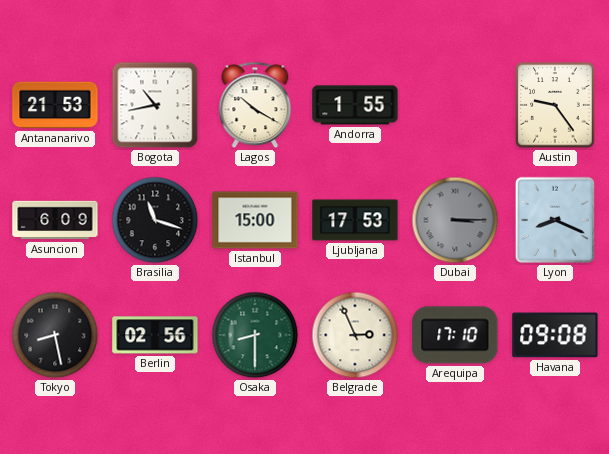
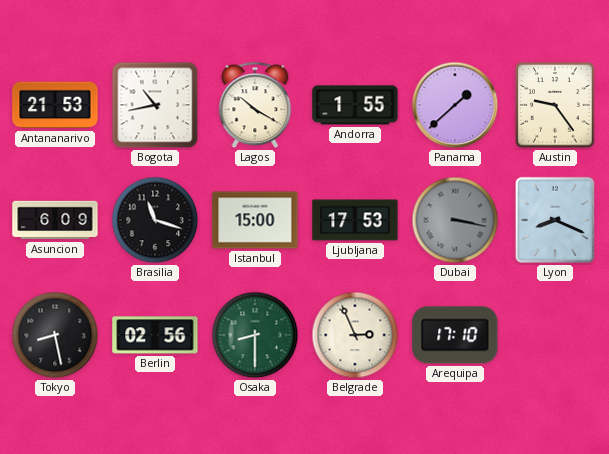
Panama: none -> 1:38 (455, 105)
Dubai: 3:15 -> 3:17 (455, 220)
Havana: 09:08 -> none (555, 335)
